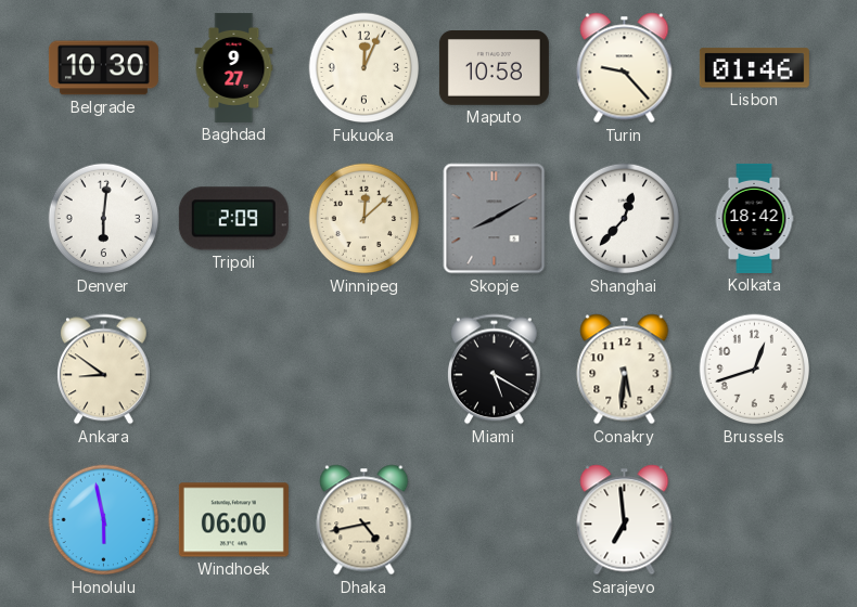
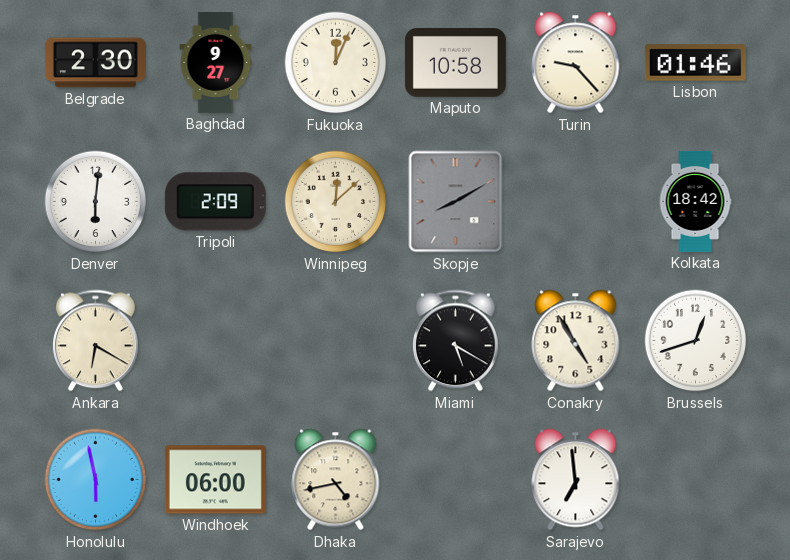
Belgrade: 10:30 -> 2:30 (95, 63)
Shanghai: 12:37 -> none (625, 219)
Ankara: 8:51 -> 6:20 (96, 341)
Conakry: 5:31 -> 4:55 (576, 341)
